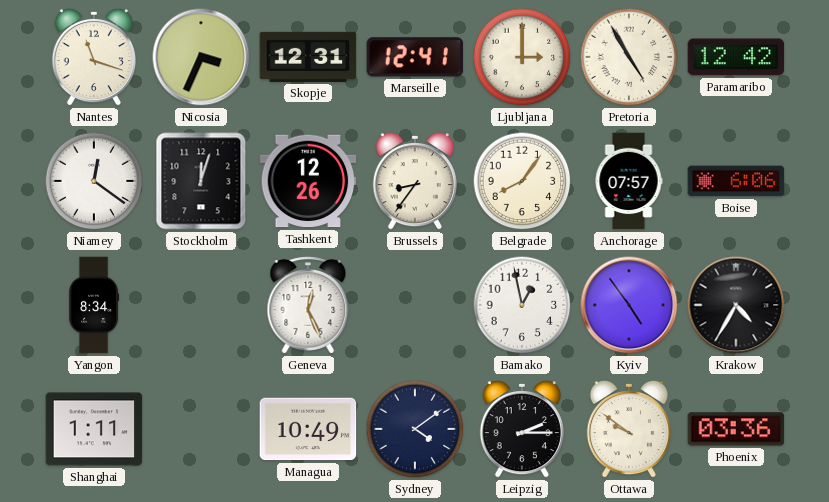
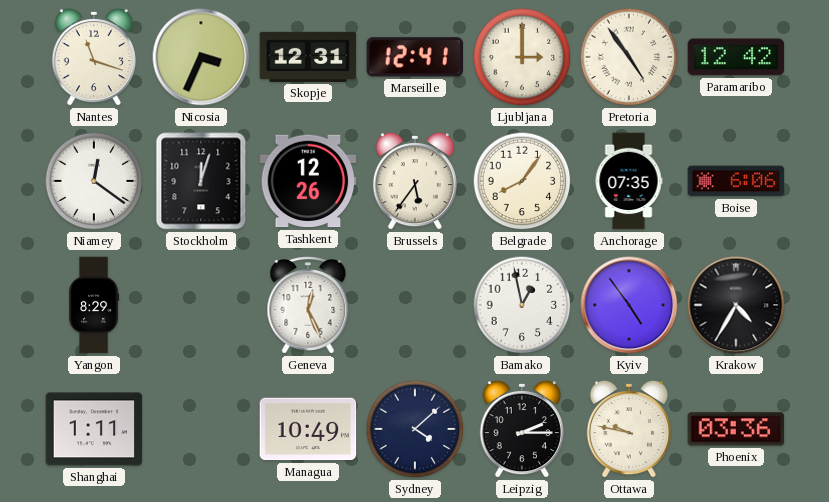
Pretoria: 4:55 -> 4:54 (629, 57)
Brussels: 8:36 -> 5:36 (415, 181)
Anchorage: 07:57 -> 07:35 (629, 181)
Yangon: 8:34 -> 8:29 (94, 305)
Sydney: 4:09 -> 4:08 (415, 429)
Ottawa: 9:51 -> 9:47 (629, 429)
